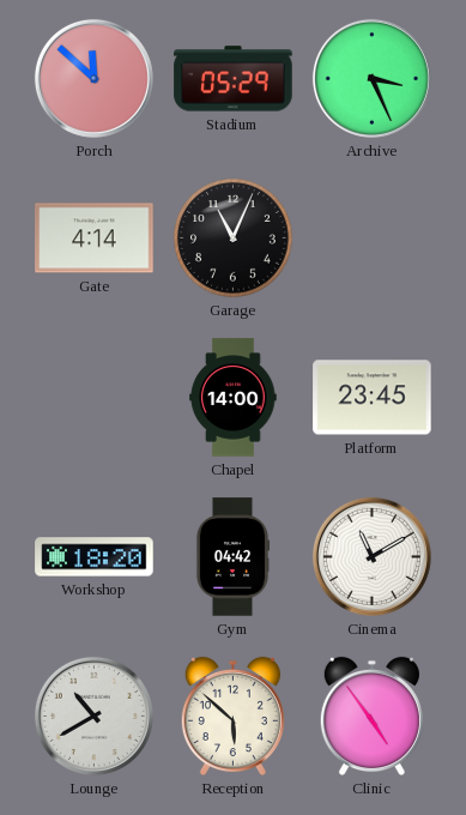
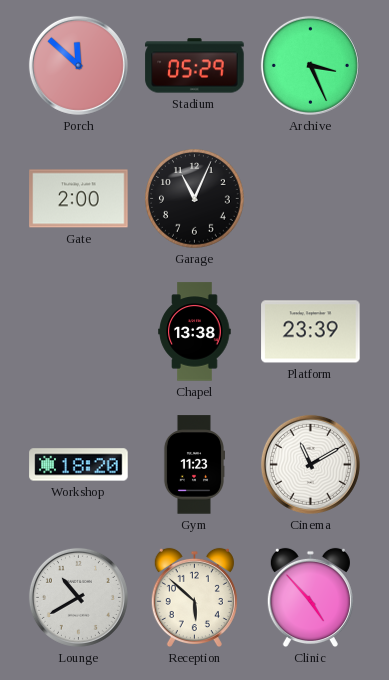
Gate: 4:14 -> 2:00 (79, 199)
Chapel: 14:00 -> 13:38 (195, 332)
Platform: 23:45 -> 23:39 (311, 332)
Gym: 04:42 -> 11:23 (193, 465)
Clinic: 4:54 -> 4:53 (310, 598)
